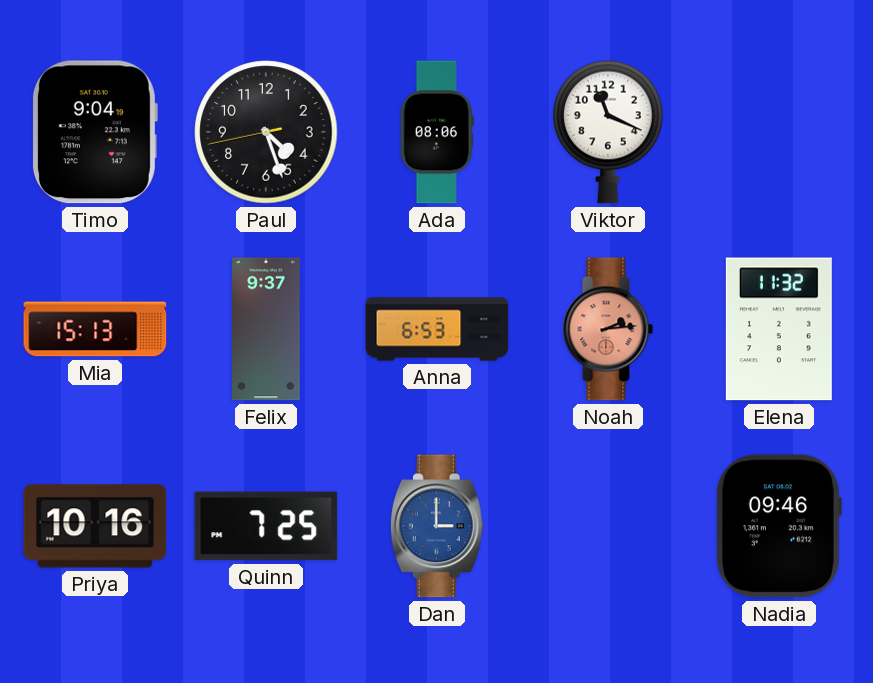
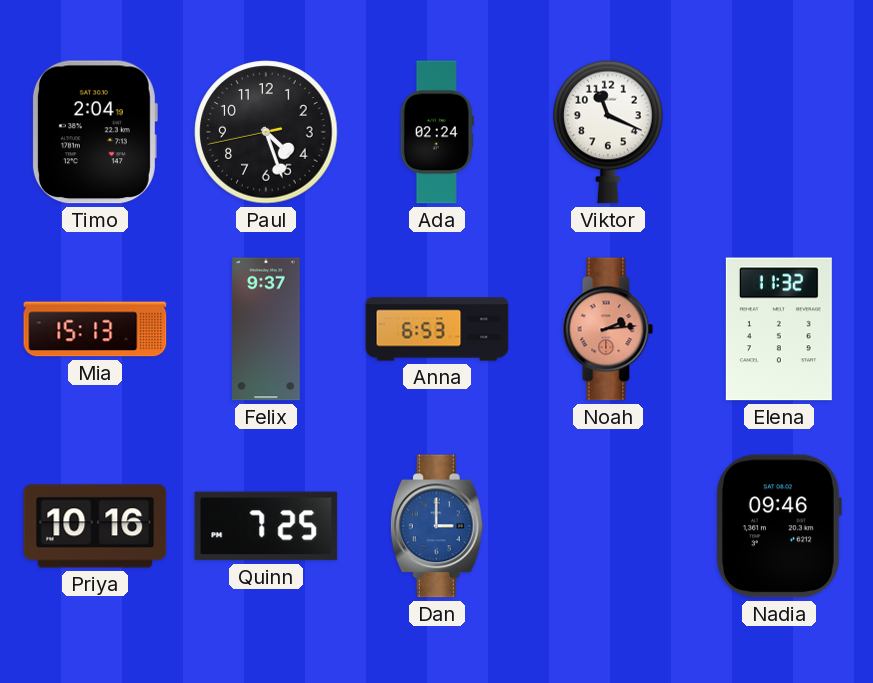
Timo: 9:04 -> 2:04 (94, 132)
Ada: 08:06 -> 02:24 (437, 132)
